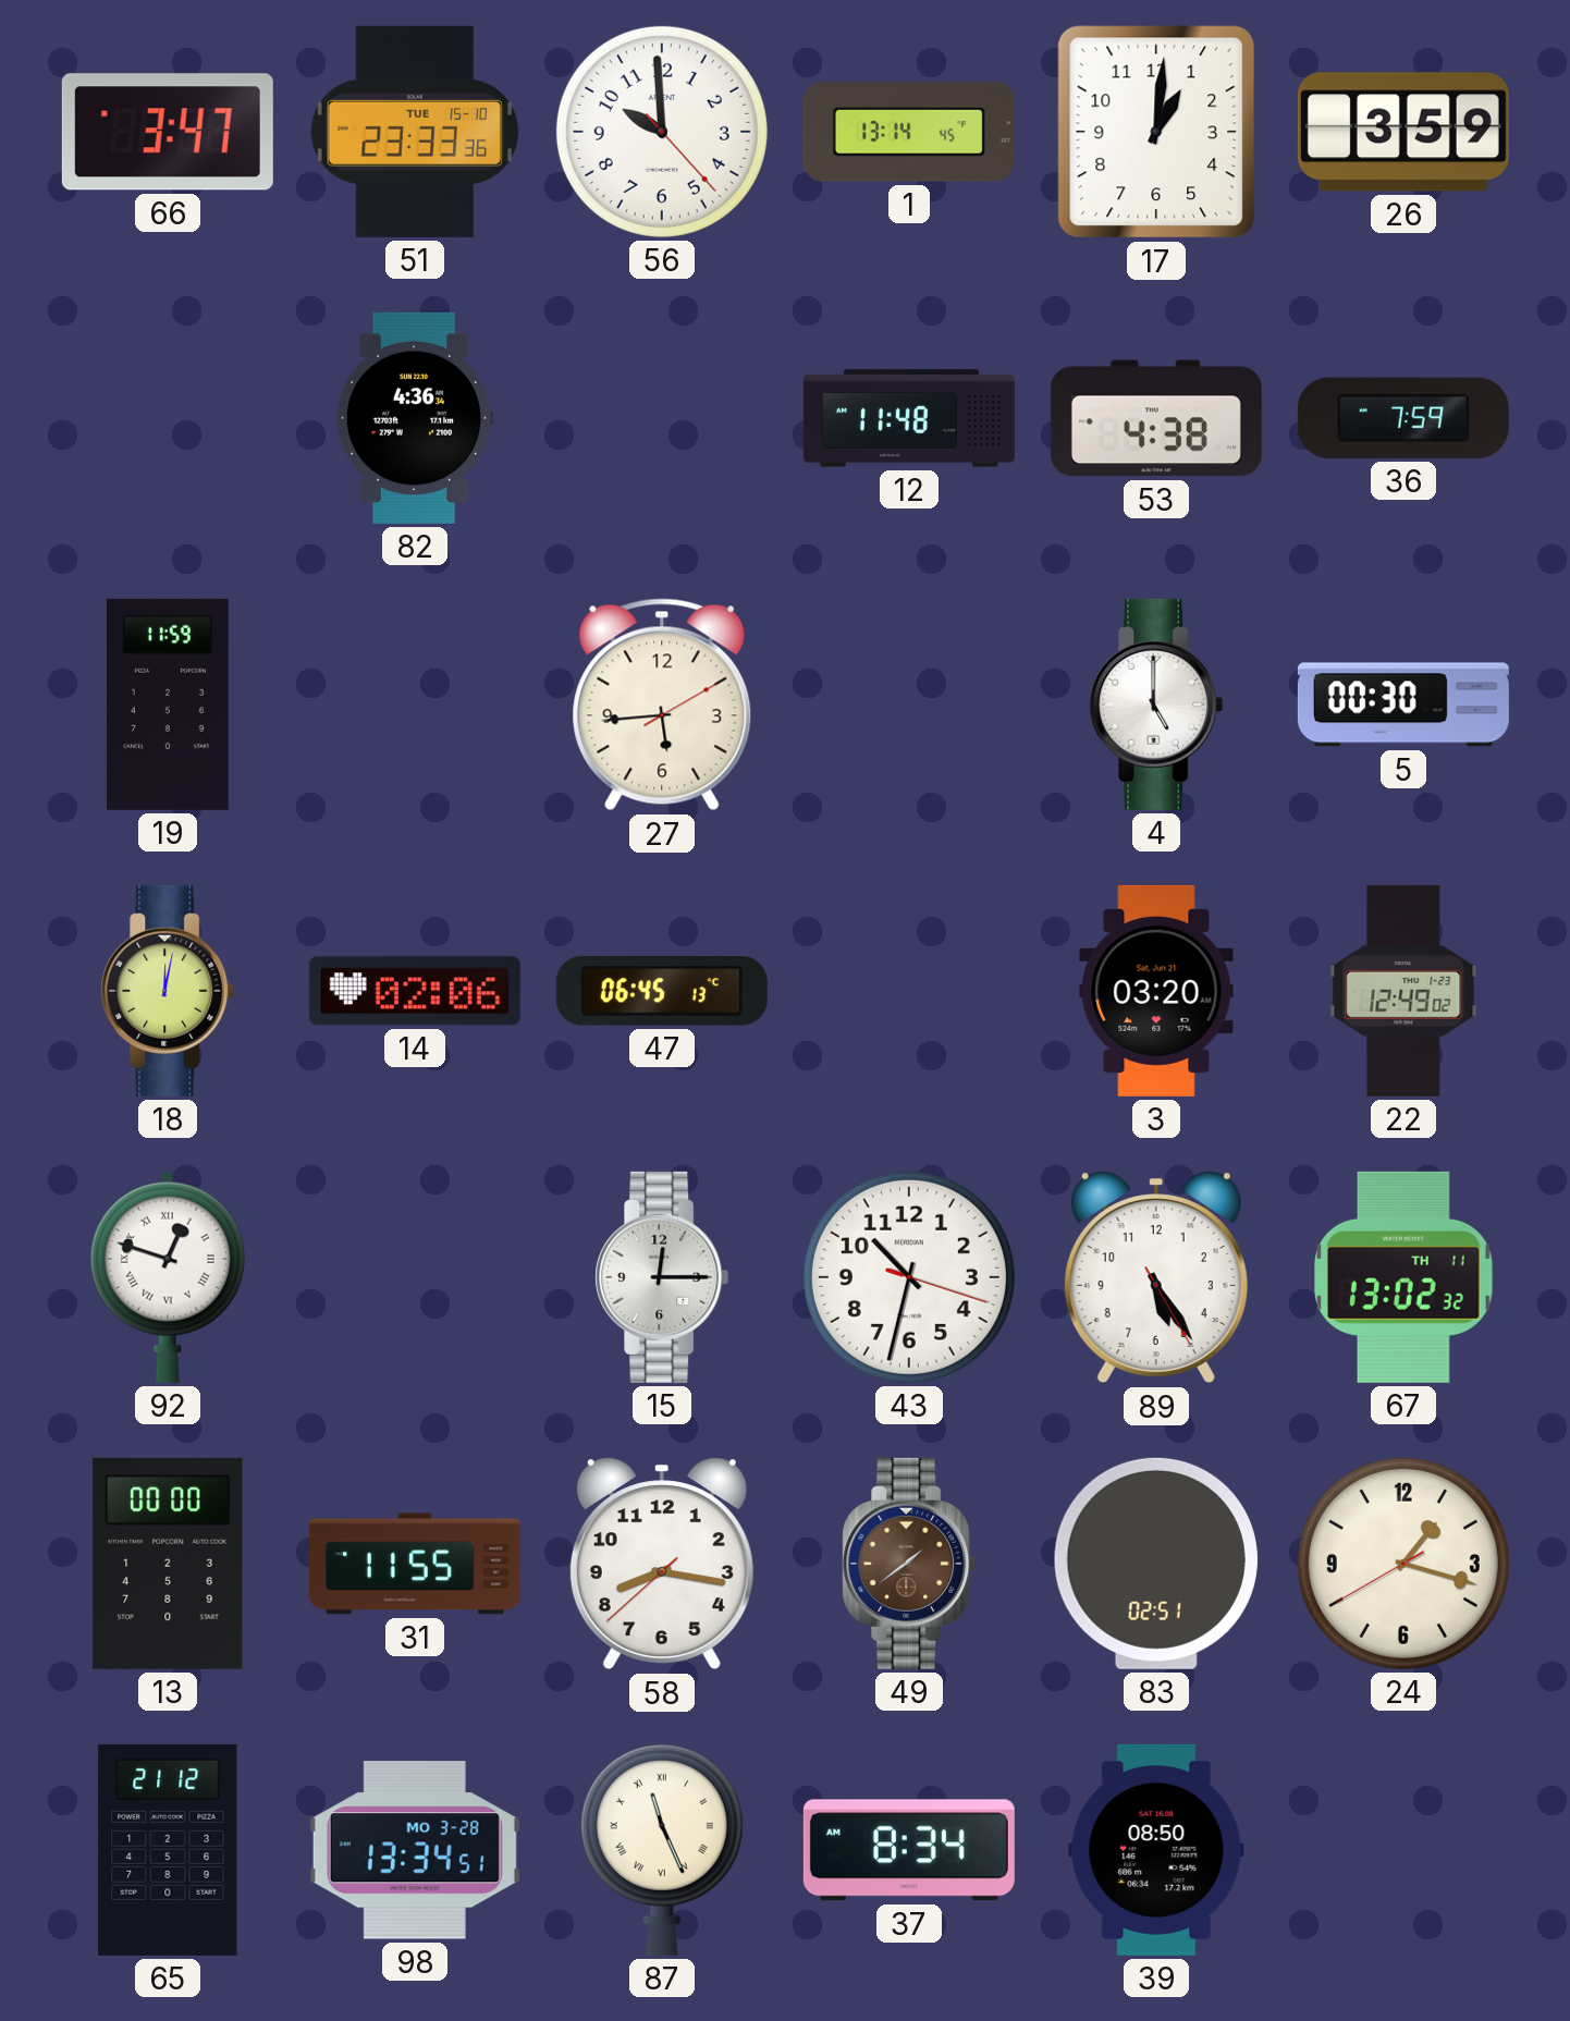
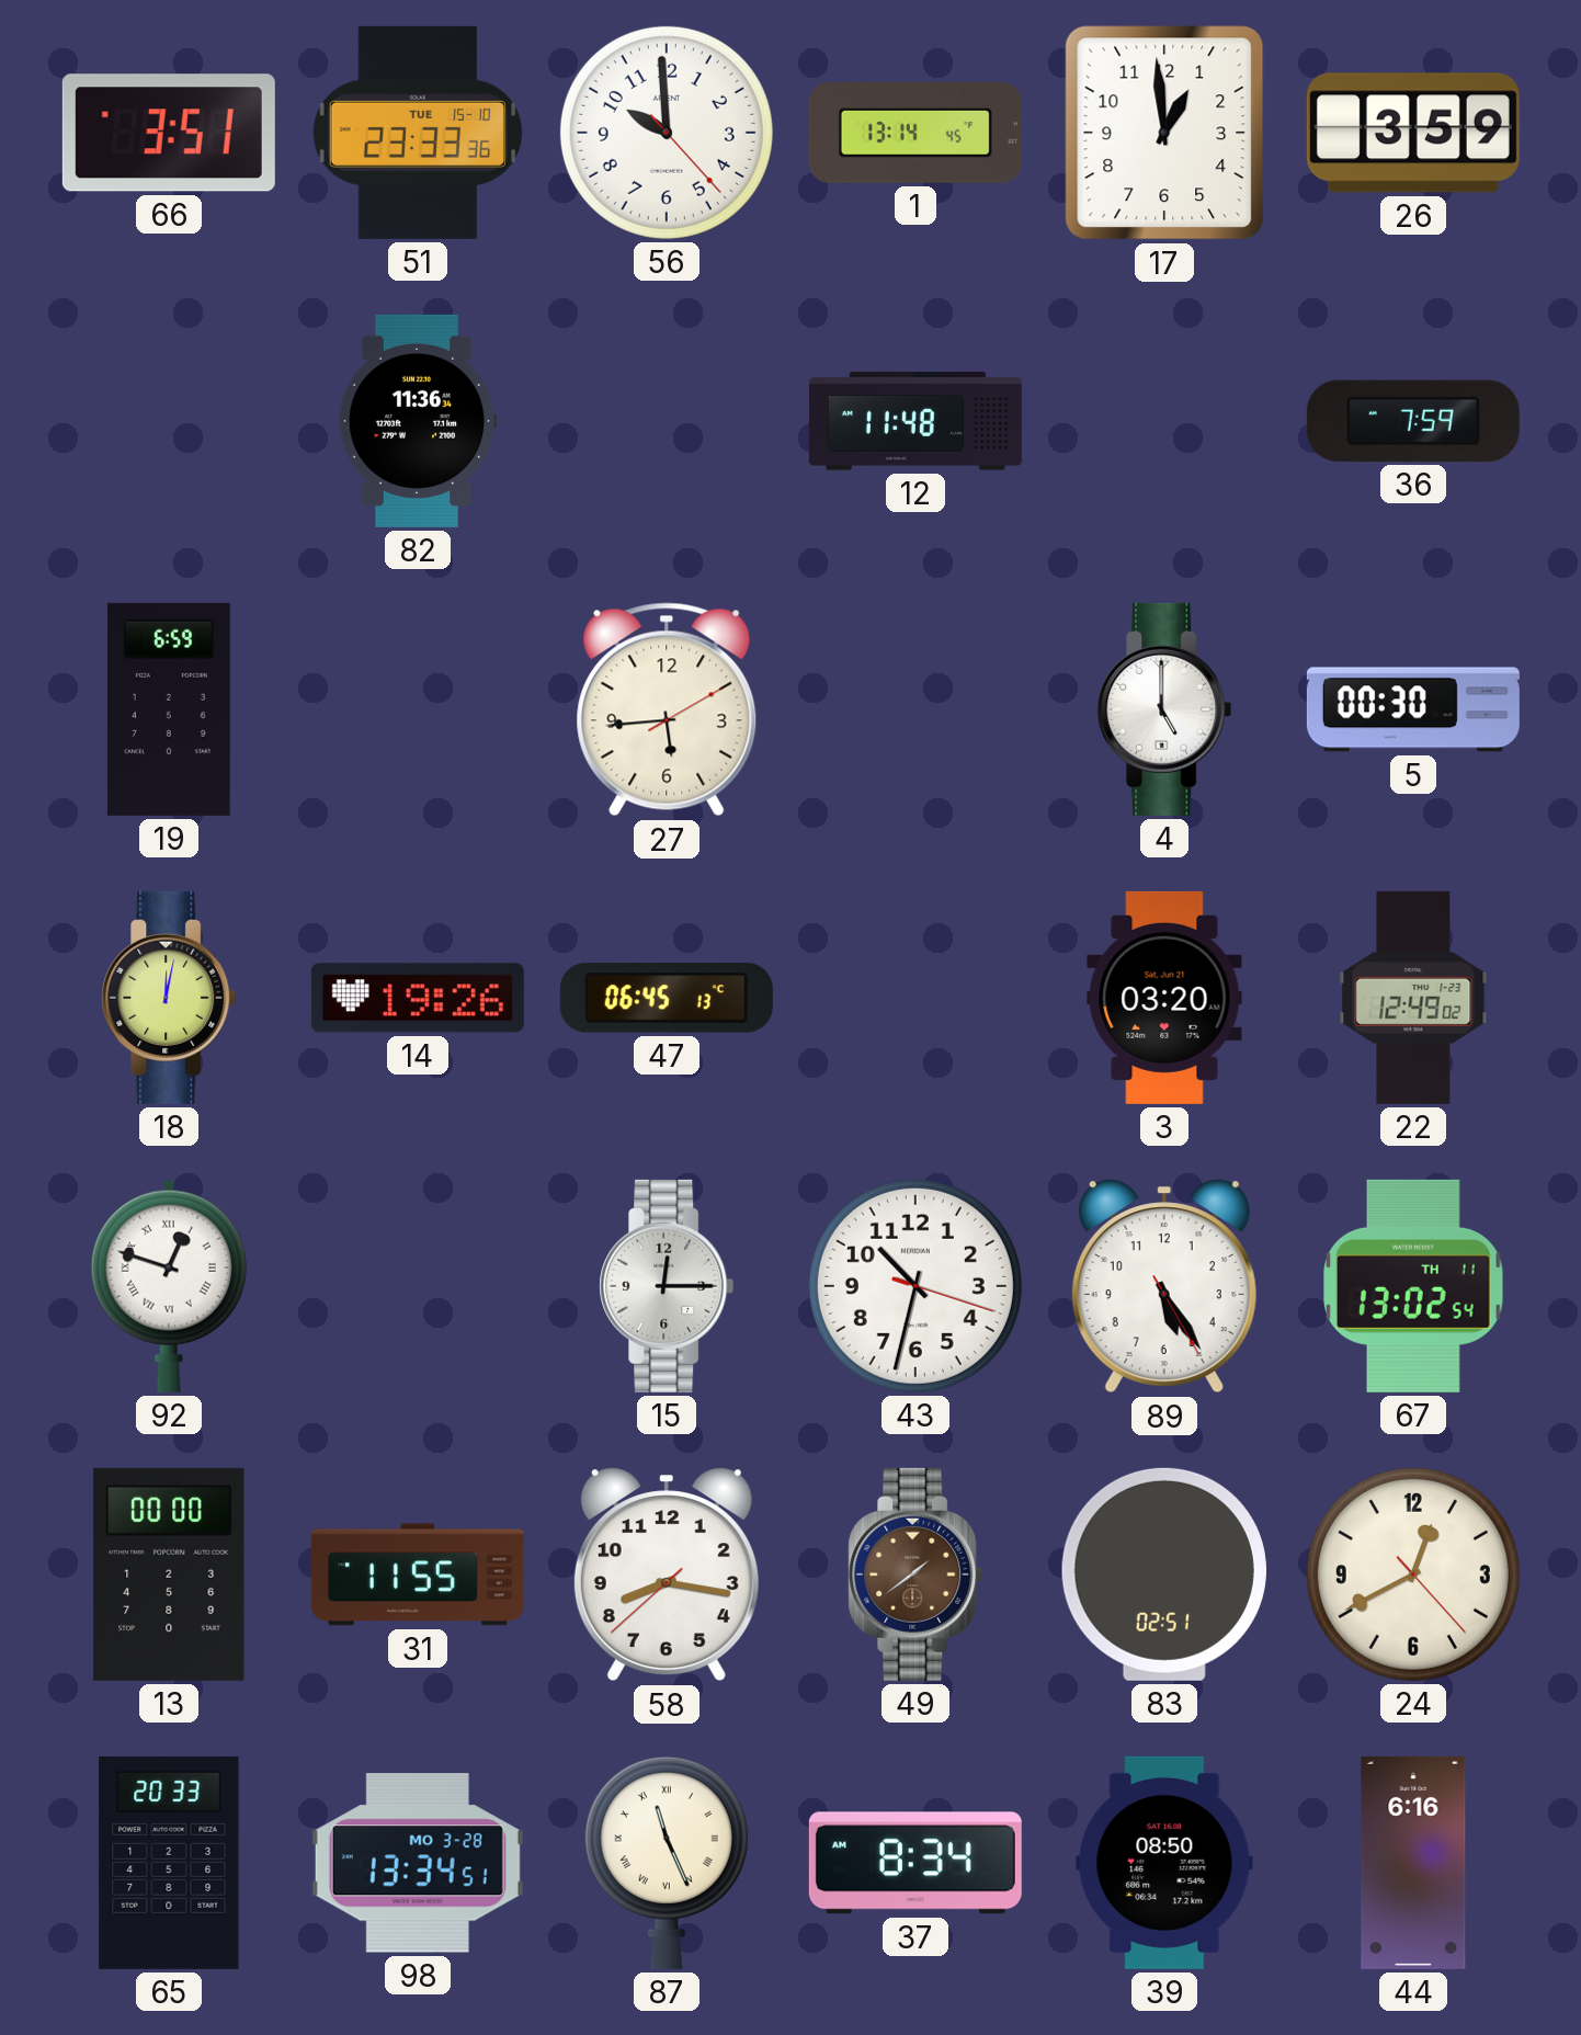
66: 3:47 -> 3:51 (169, 133)
17: 1:01 -> 12:59 (1164, 133)
82: 4:36 -> 11:36 (418, 421)
53: 4:38 -> none (1156, 418)
19: 11:59 -> 6:59 (169, 709)
14: 02:06 -> 19:26 (418, 998)
67: 13:02:32 -> 13:02:54 (1414, 1286)
24: 1:17 -> 12:40 (1413, 1574)
65: 21:12 -> 20:33 (169, 1863)
44: none -> 6:16 (1413, 1863)
